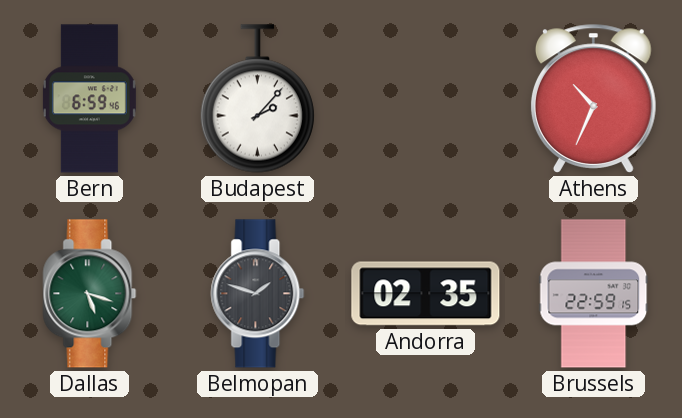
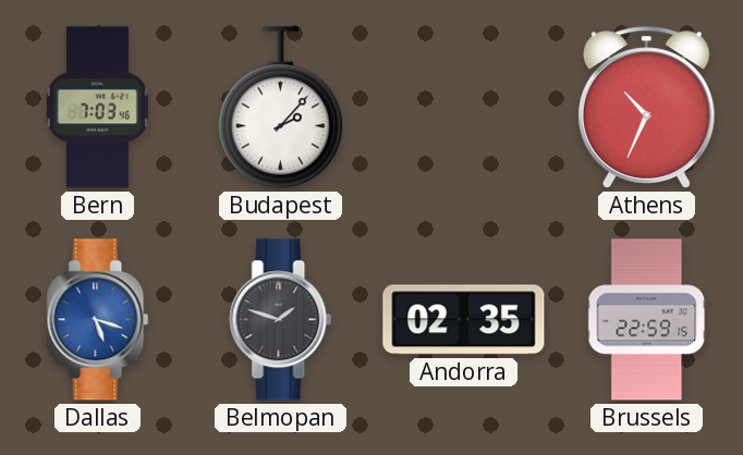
Bern: 6:59 -> 7:03 (97, 108)
Dallas dial: green -> blue (98, 320)
